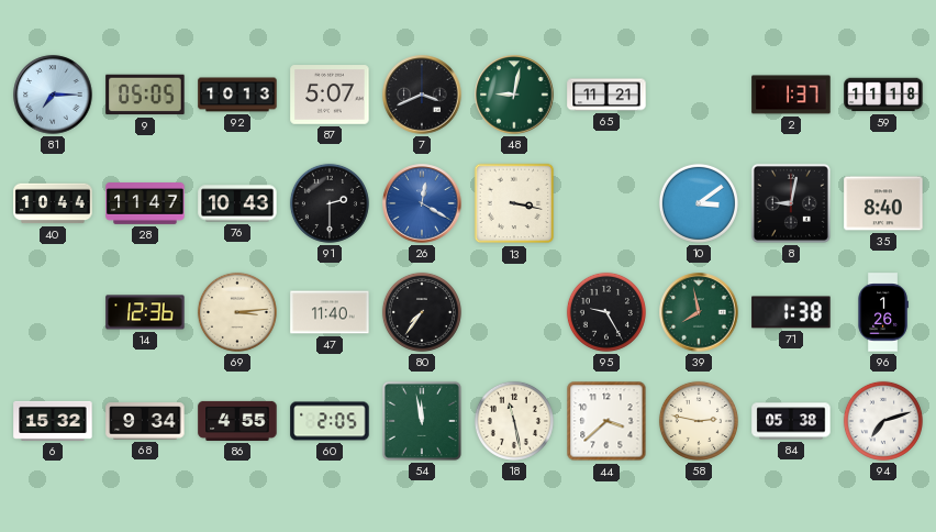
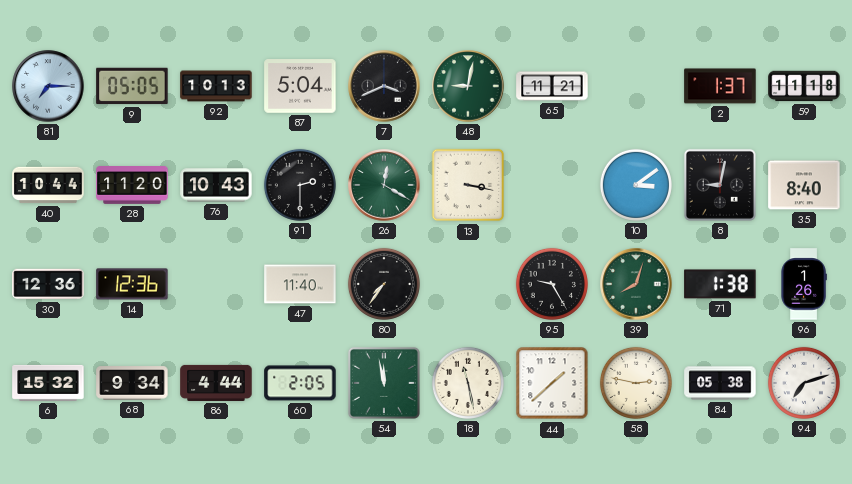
87: 5:07 -> 5:04 (300, 86)
28: 11:47 -> 11:20 (132, 186)
26 dial: blue -> green (384, 185)
30: none -> 12:36 (48, 284)
69: 3:14 -> none (237, 312)
39: 7:58 -> 8:03 (636, 284)
86: 4:55 -> 4:44 (216, 383)
44: 3:38 -> 1:38 (552, 383)
